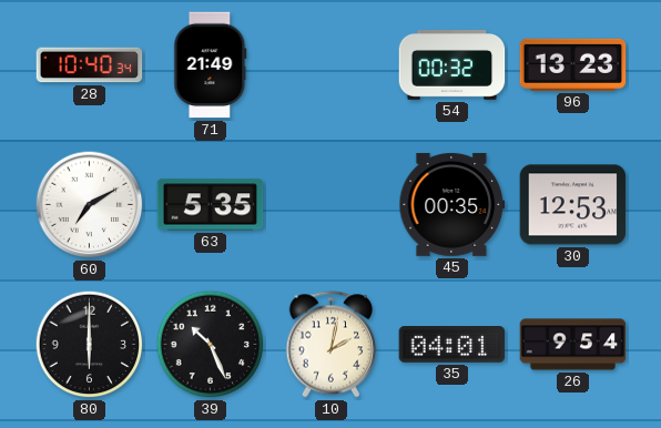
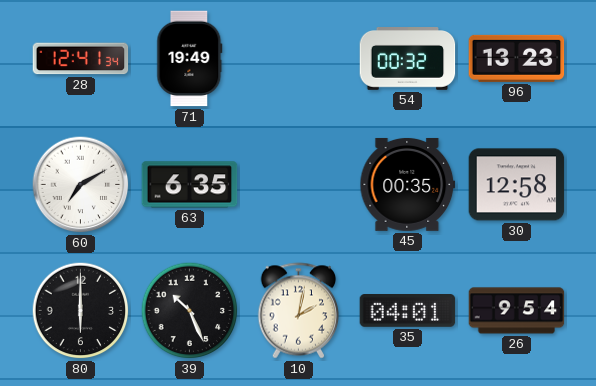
28: 10:40 -> 12:41 (81, 59)
71: 21:49 -> 19:49 (190, 59)
63: 5:35 -> 6:35 (190, 185)
30: 12:53 -> 12:58 (517, 185)
